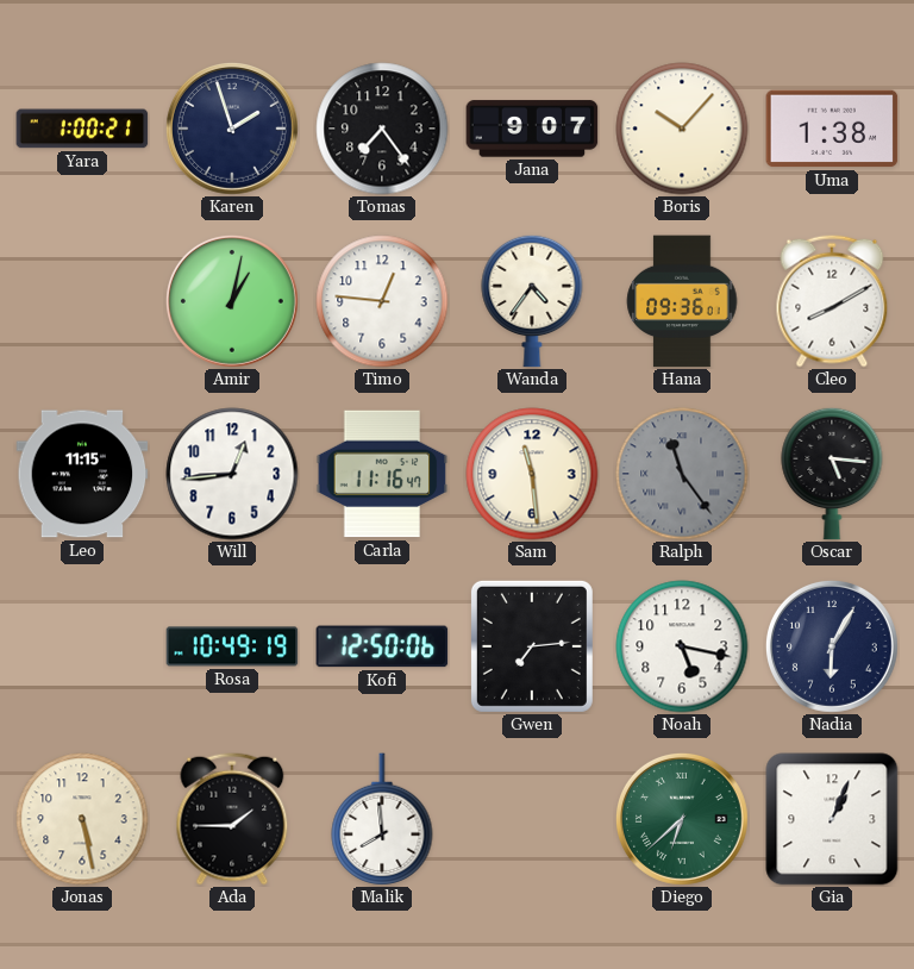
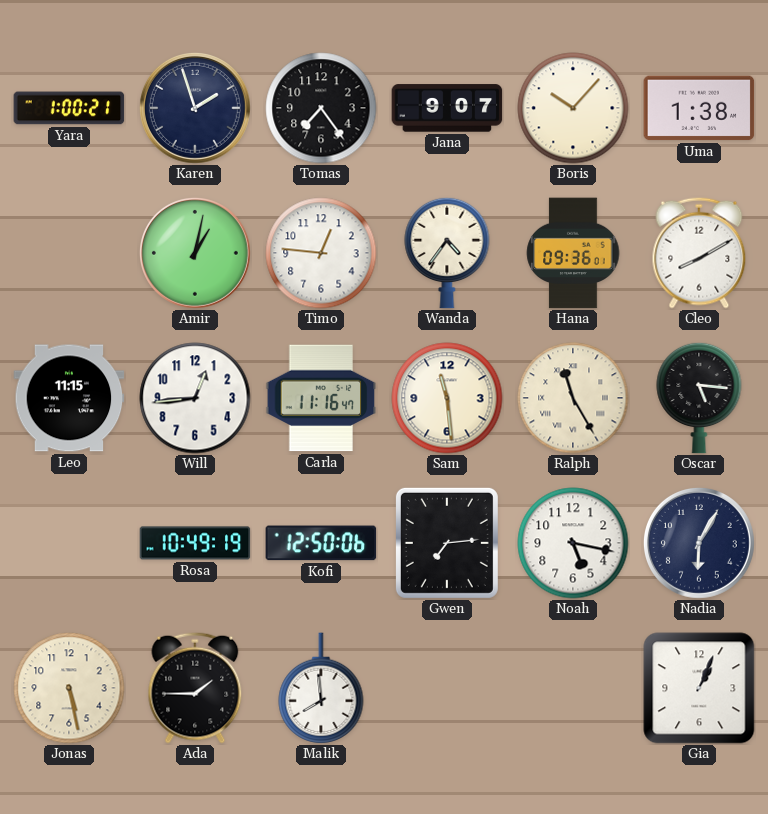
Ralph: 11:24 -> 11:25 (573, 398)
Ralph dial: grey -> cream (573, 398)
Diego: 6:38 -> none (682, 819)
